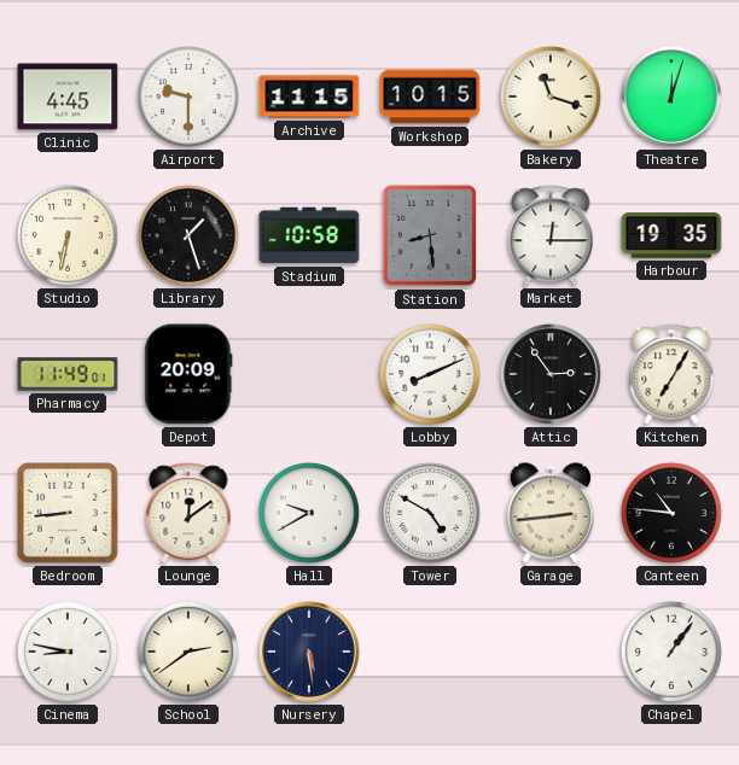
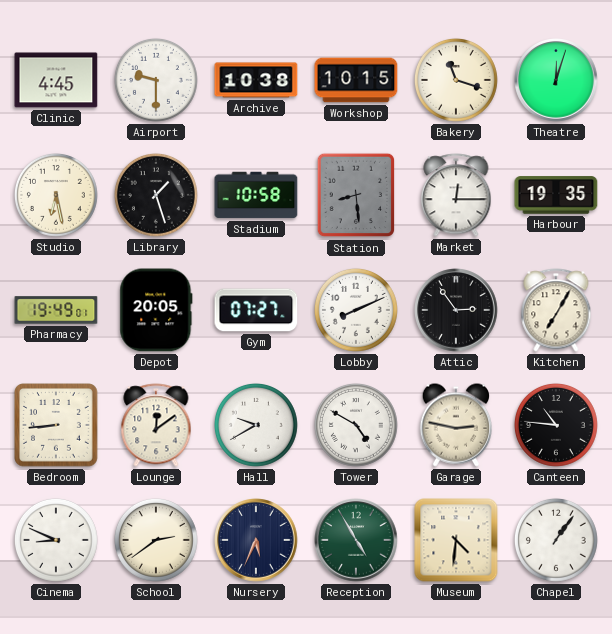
Archive: 11:15 -> 10:38 (256, 80)
Studio: 6:32 -> 6:28 (56, 195)
Pharmacy: 11:49 -> 19:49 (56, 310)
Depot: 20:09 -> 20:05 (156, 310)
Gym: none -> 07:27 (256, 310)
Garage: 2:44 -> 2:47 (455, 425)
Cinema: 8:47 -> 8:49 (56, 540)
Nursery: 5:29 -> 5:34 (256, 540)
Reception: none -> 4:55 (356, 540)
Museum: none -> 4:31 (456, 540)
